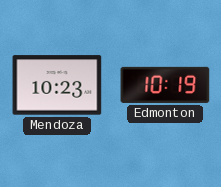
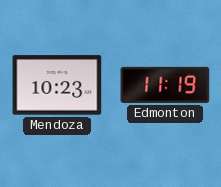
Edmonton: 10:19 -> 11:19 (165, 85)
